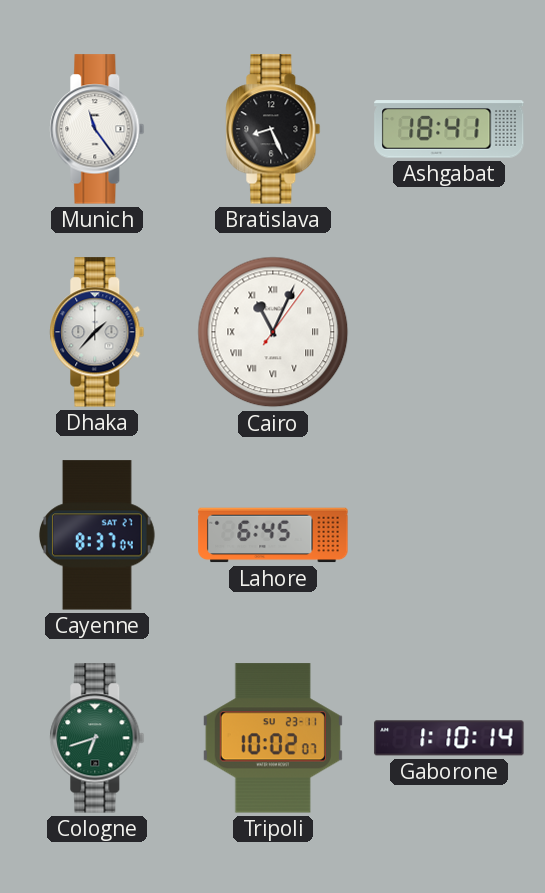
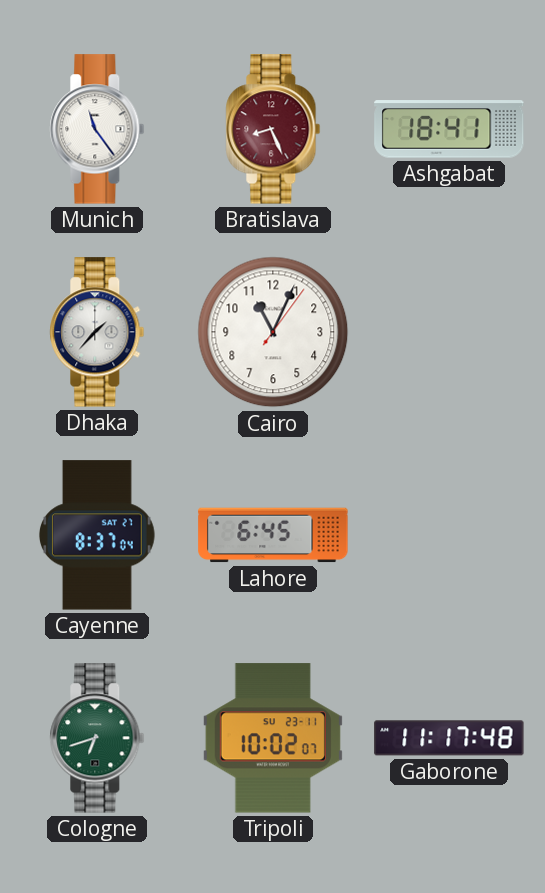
Bratislava dial: black -> burgundy (273, 129)
Cairo numerals: Roman -> Arabic (273, 332)
Gaborone: 1:10 -> 11:17 (449, 738)
